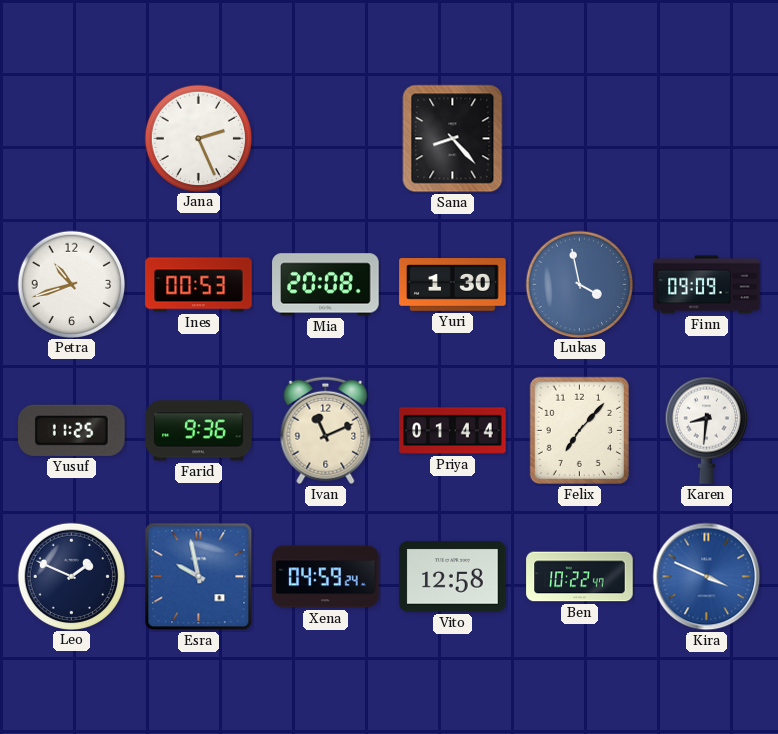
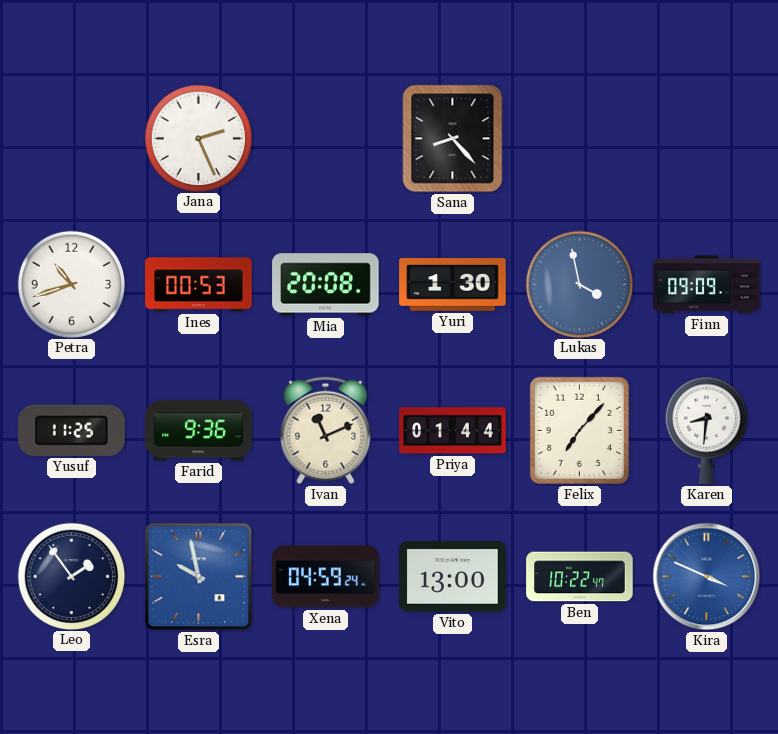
Leo: 1:49 -> 1:54 (71, 576)
Vito: 12:58 -> 13:00 (453, 577)
